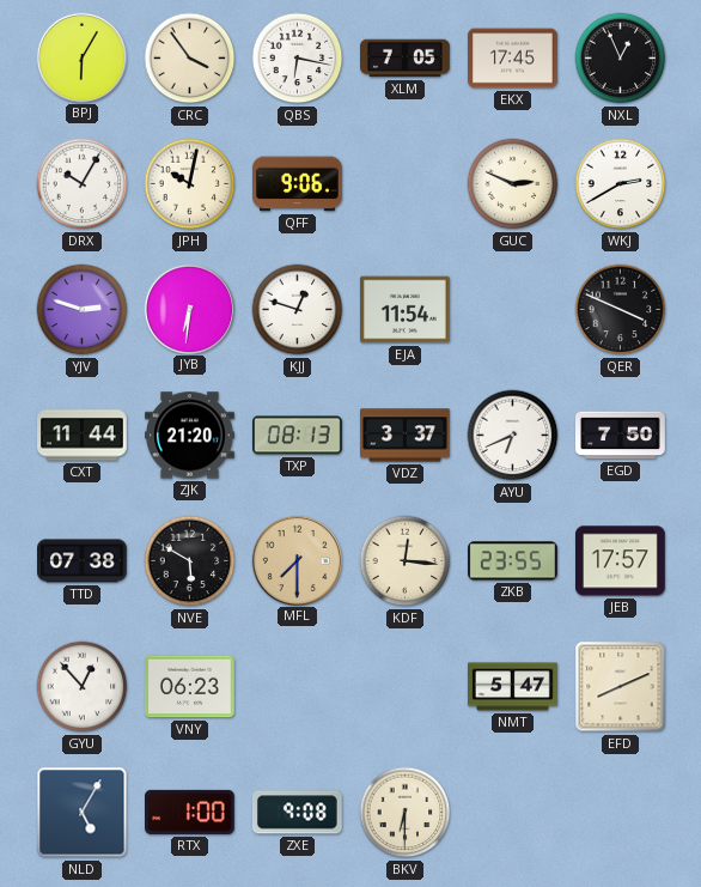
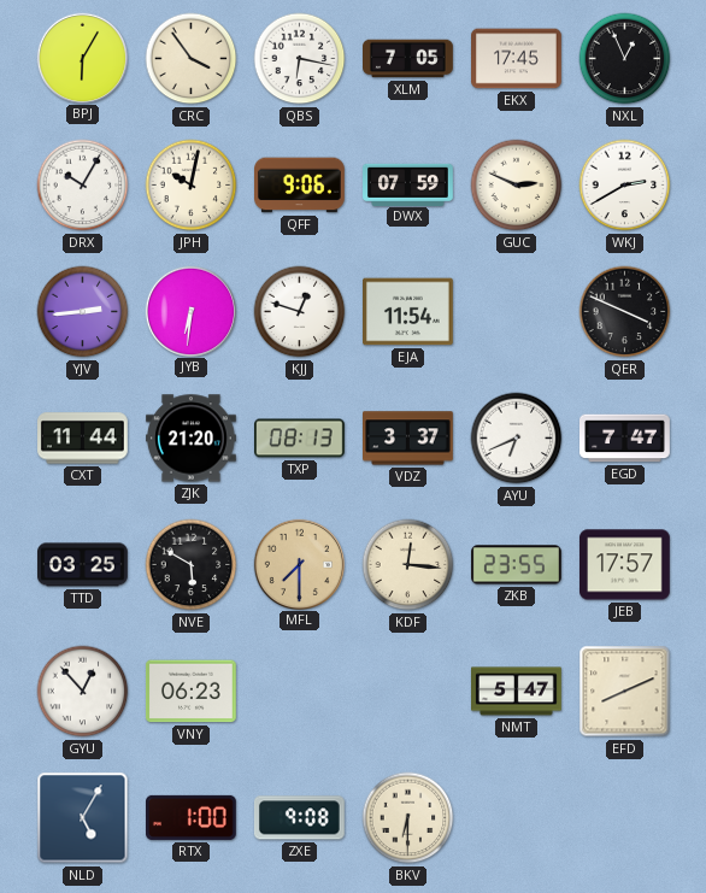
DWX: none -> 07:59 (408, 184)
YJV: 2:48 -> 2:44 (83, 312)
EGD: 7:50 -> 7:47 (625, 439)
TTD: 07:38 -> 03:25 (83, 565)
